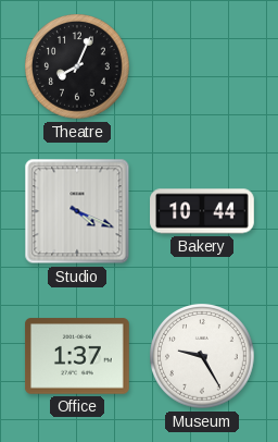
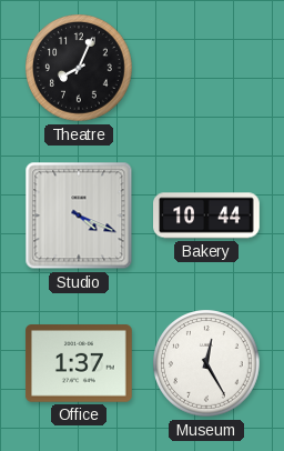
Museum: 9:25 -> 12:25 (207, 364)
